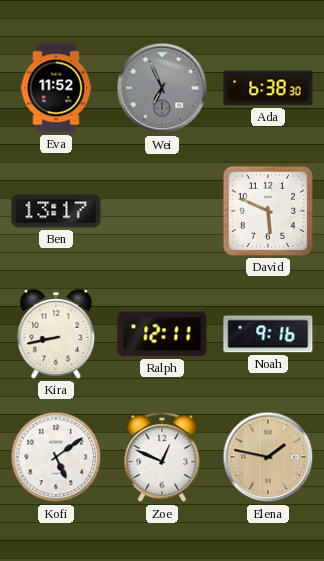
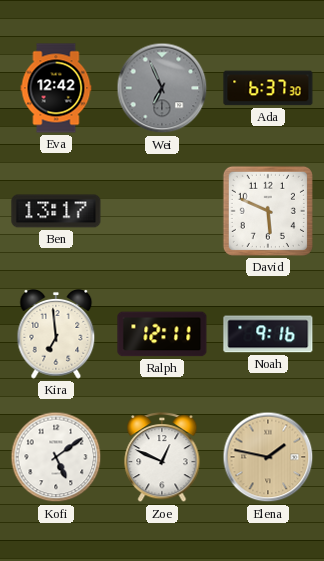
Eva: 11:52 -> 12:42 (56, 88)
Ada: 6:38 -> 6:37 (268, 88)
Kira: 8:43 -> 6:59 (56, 335)
